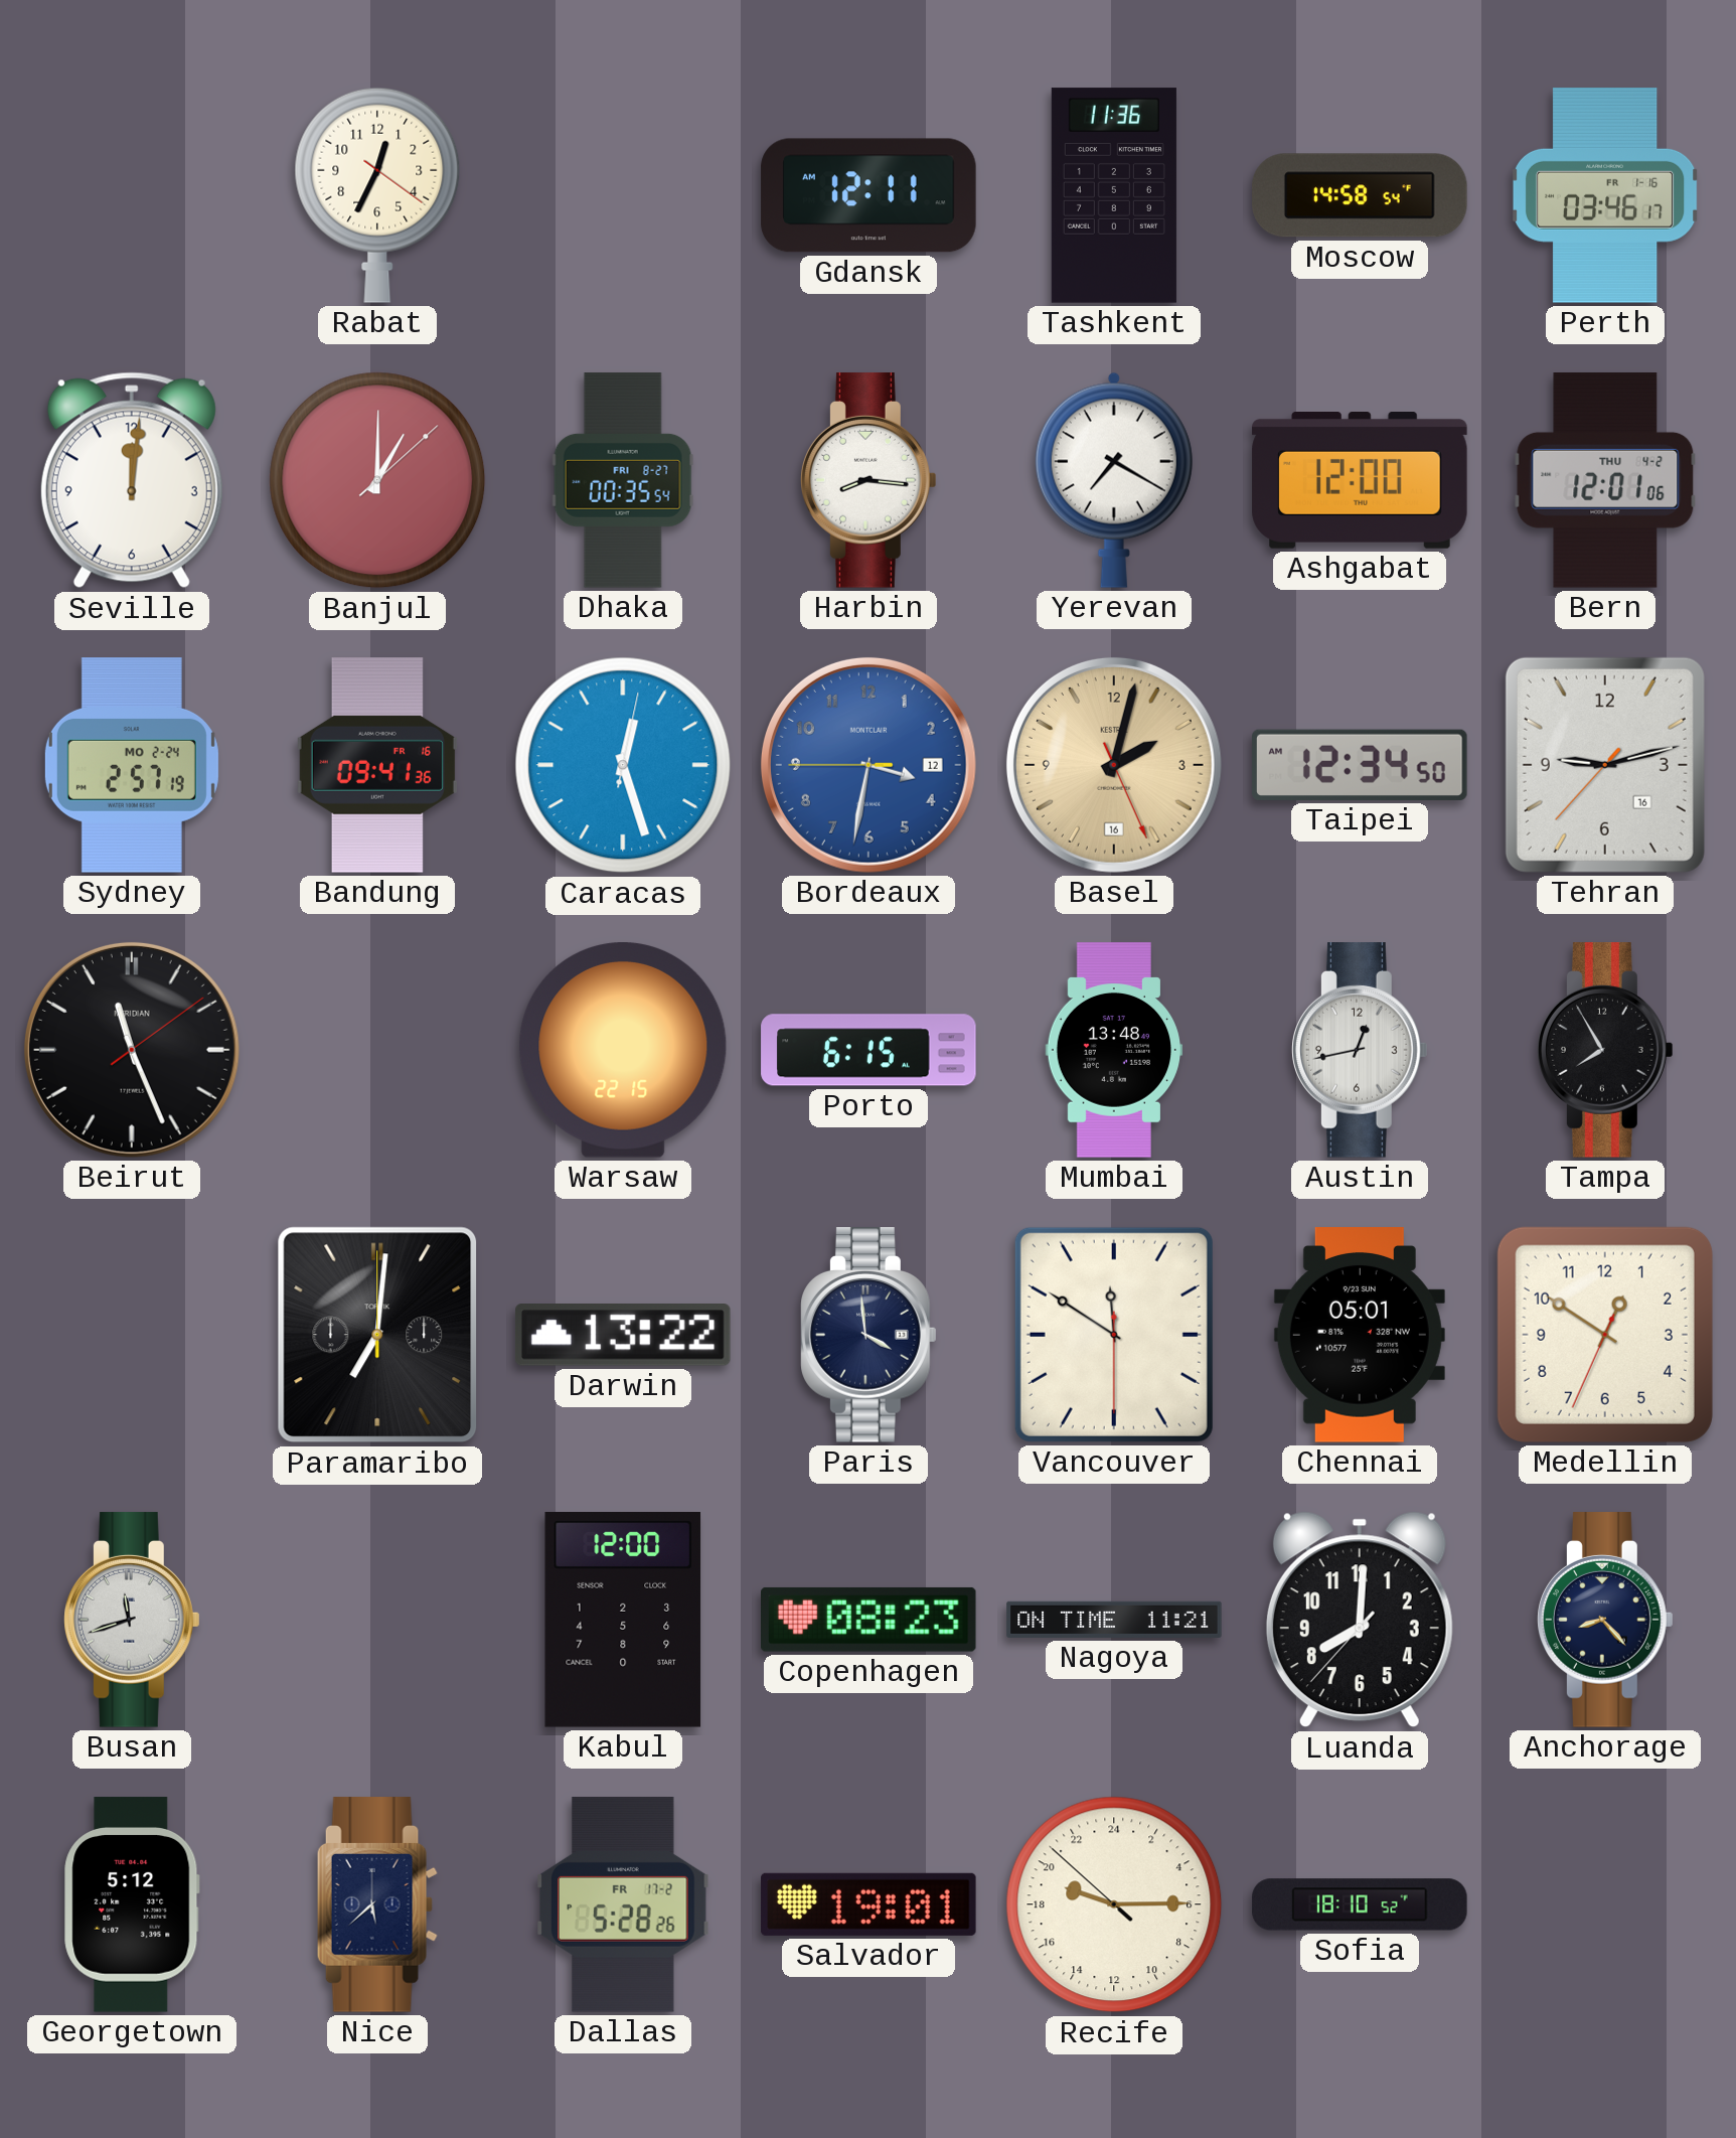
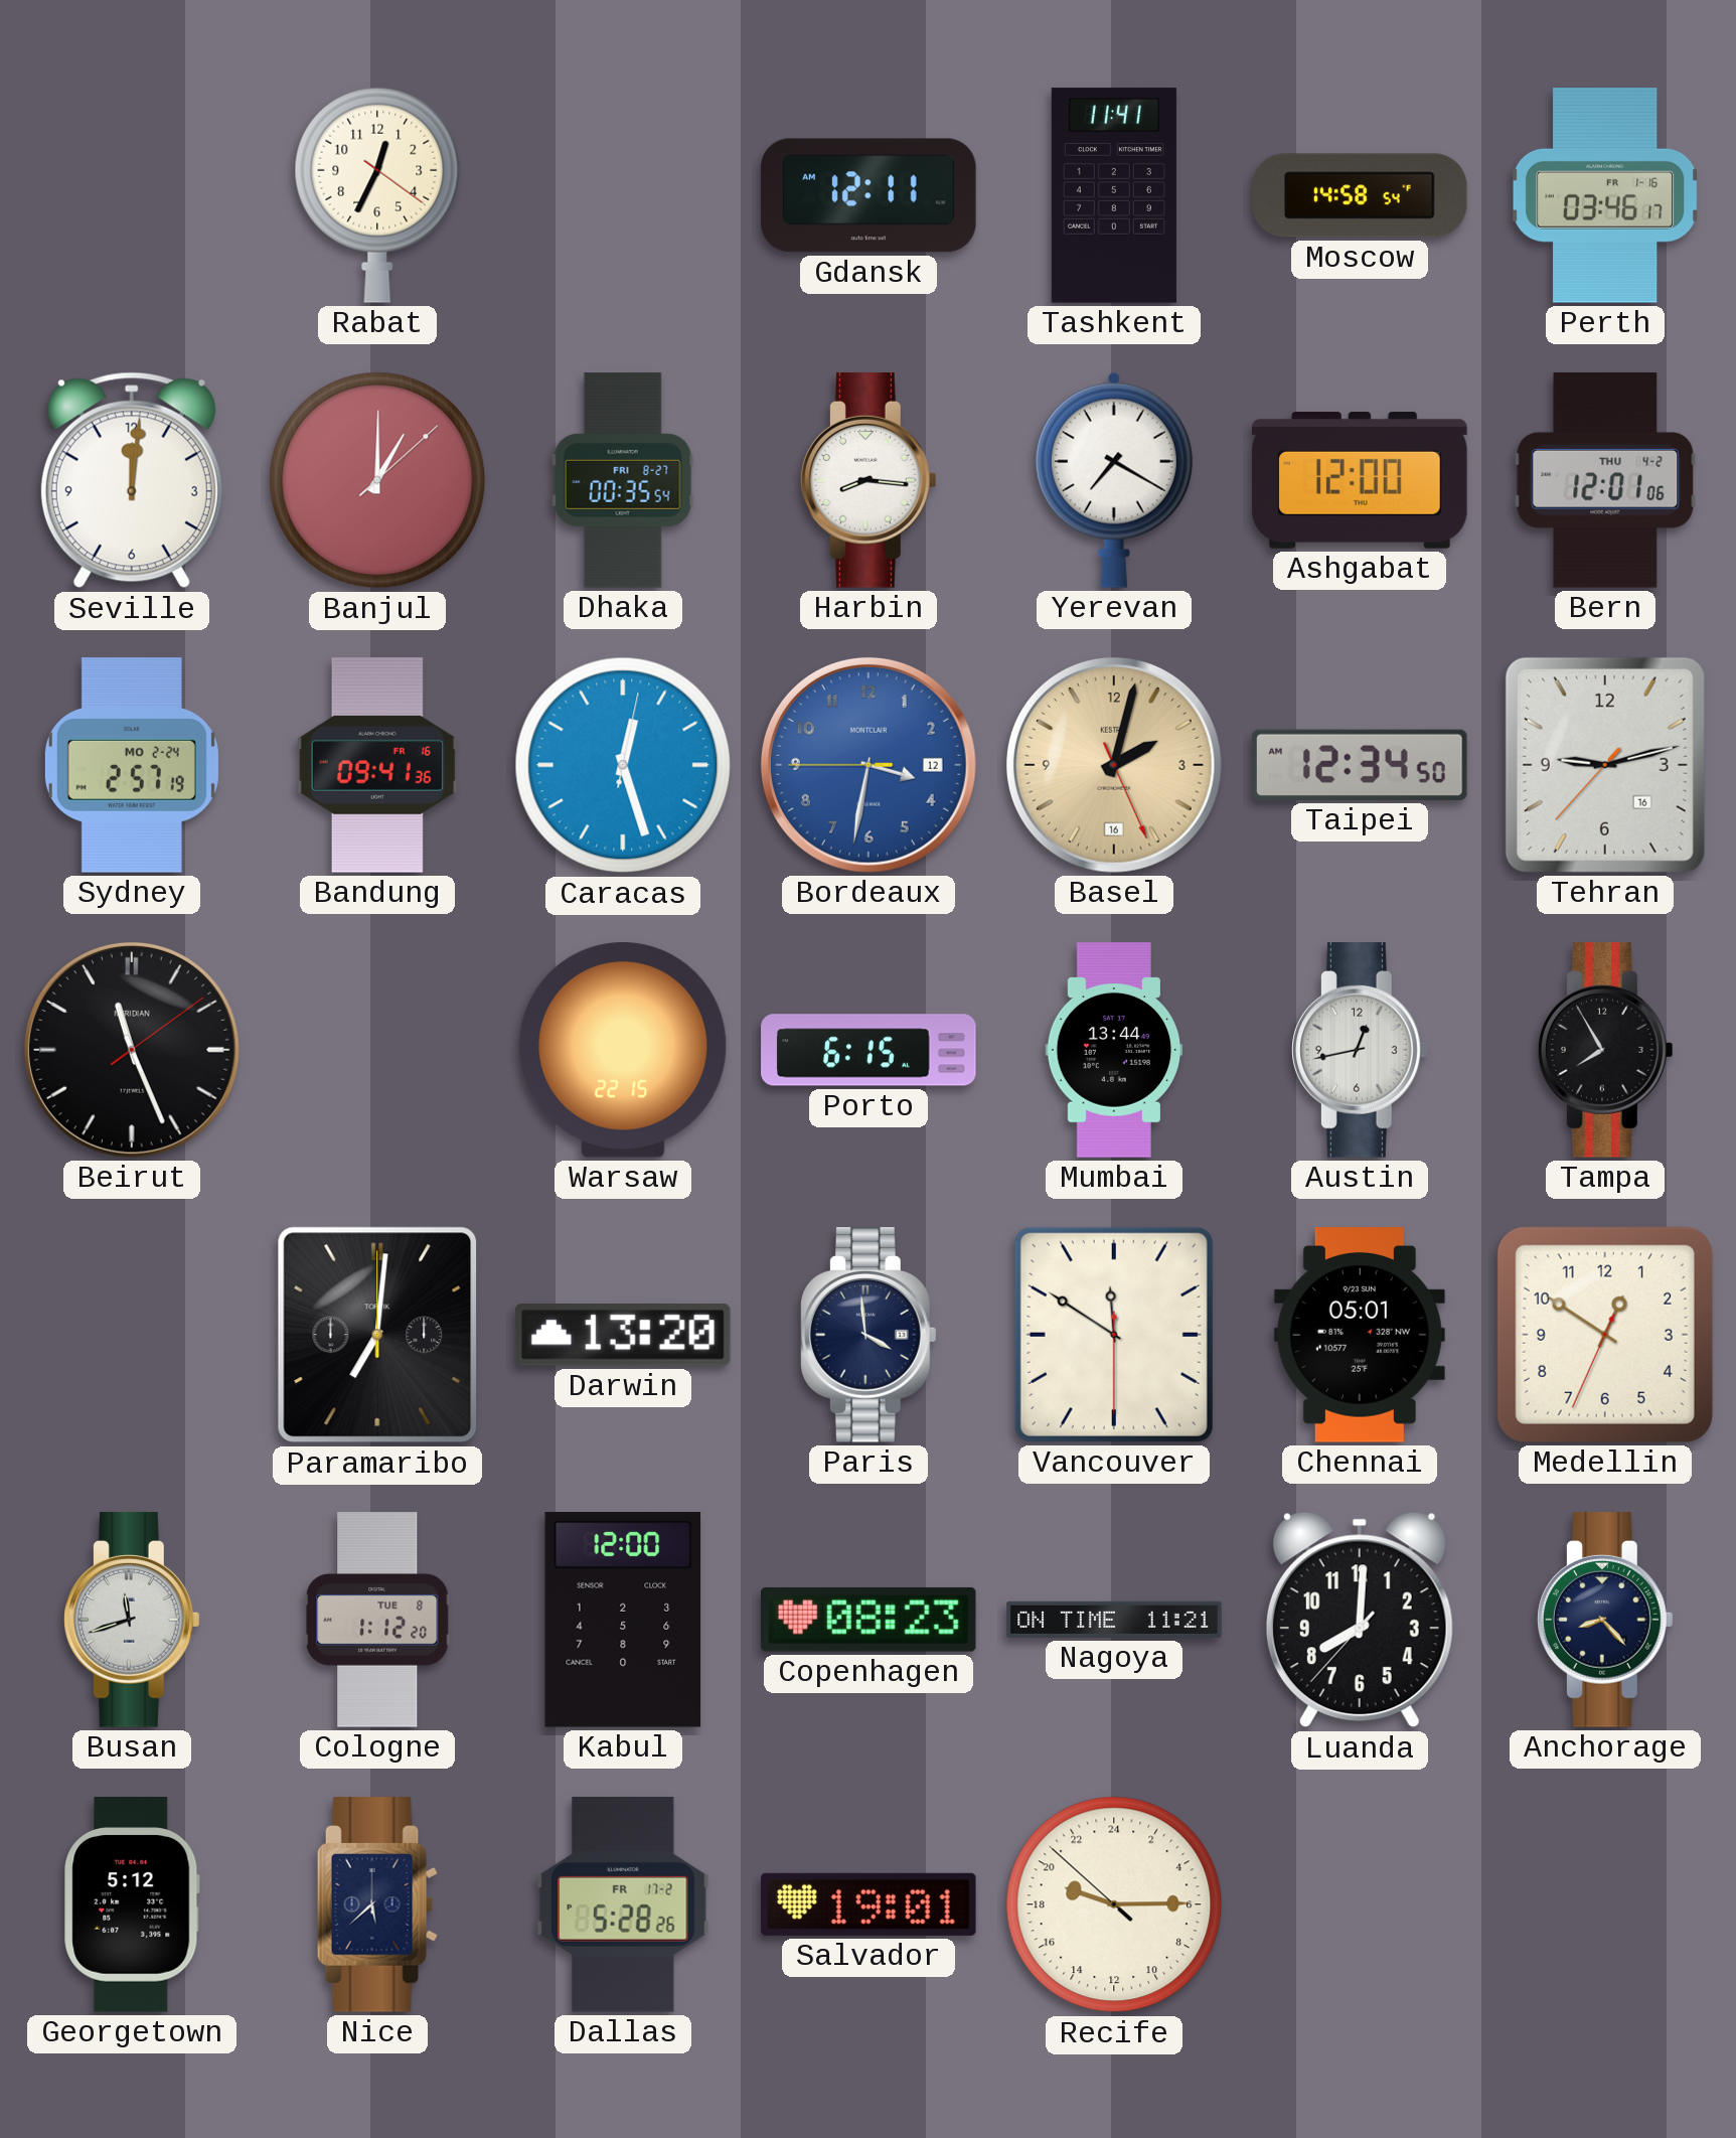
Tashkent: 11:36 -> 11:41 (1114, 195)
Mumbai: 13:48 -> 13:44 (1114, 1050)
Darwin: 13:22 -> 13:20 (623, 1336)
Cologne: none -> 1:12 (377, 1620)
Sofia: 18:10 -> none (1360, 1904)
